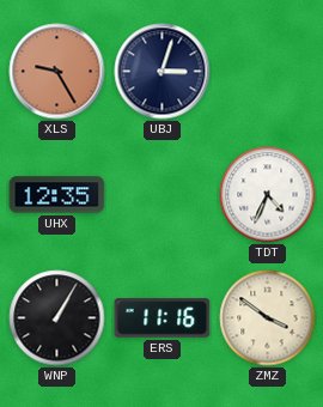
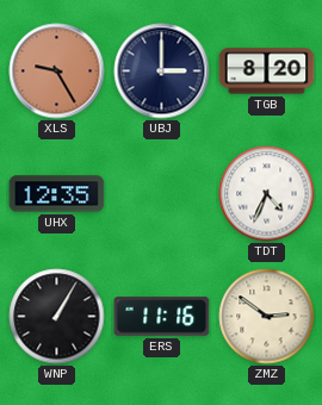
UBJ: 3:03 -> 3:00 (162, 71)
TGB: none -> 8:20 (267, 71)
ZMZ: 3:51 -> 2:51 (267, 317)
